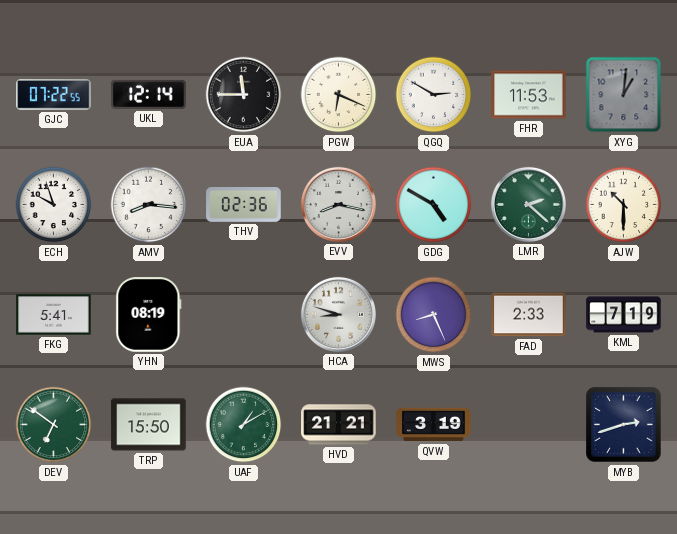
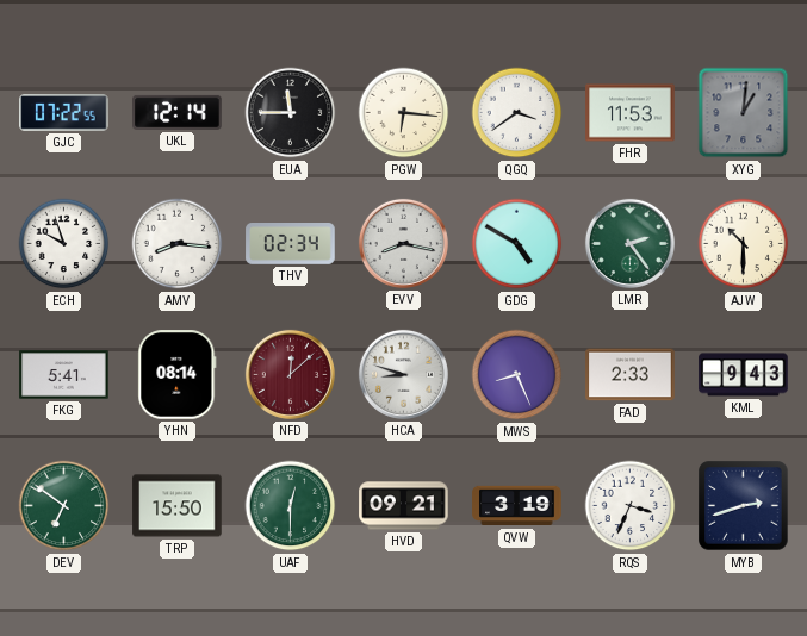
PGW: 6:19 -> 6:16 (404, 113)
QGQ: 2:50 -> 3:39 (517, 113)
THV: 02:36 -> 02:34 (291, 244)
LMR: 2:22 -> 2:24 (629, 243)
YHN: 08:19 -> 08:14 (178, 375)
NFD: none -> 12:08 (290, 374)
KML: 7:19 -> 9:43 (744, 375)
UAF: 1:10 -> 12:30 (291, 506)
HVD: 21:21 -> 09:21 (404, 506)
RQS: none -> 3:34 (631, 506)
